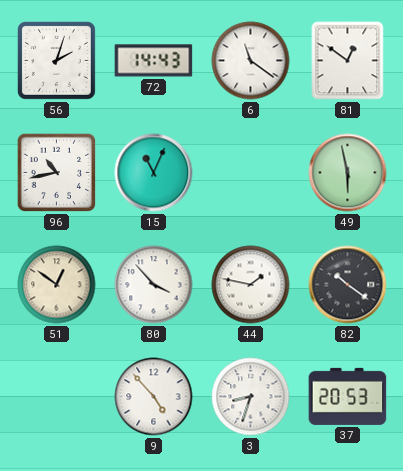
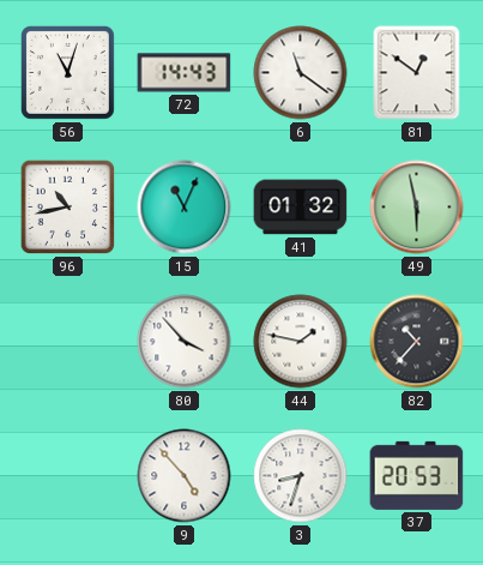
56: 2:03 -> 11:03 (67, 72)
41: none -> 01:32 (301, 208)
51: 12:51 -> none (57, 285)
82: 10:21 -> 10:37 (417, 342)
